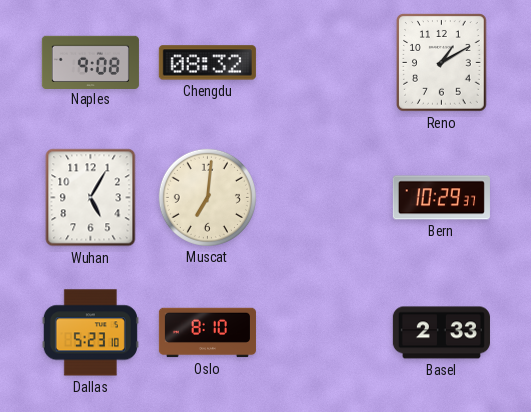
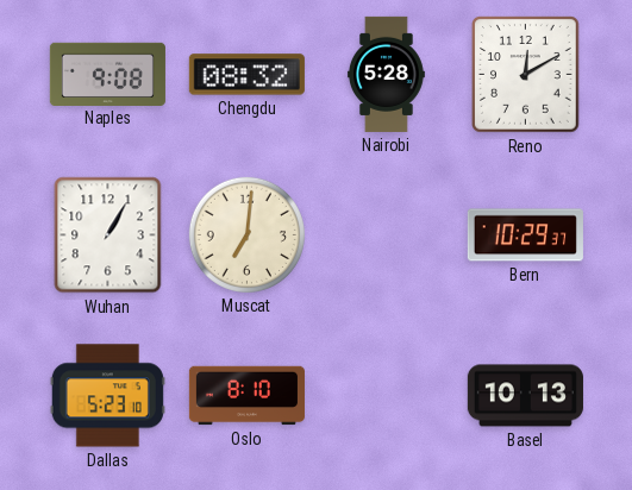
Nairobi: none -> 5:28 (386, 74)
Reno: 1:10 -> 12:10 (526, 75)
Wuhan: 5:05 -> 1:05 (108, 235)
Basel: 2:33 -> 10:13 (525, 396)
